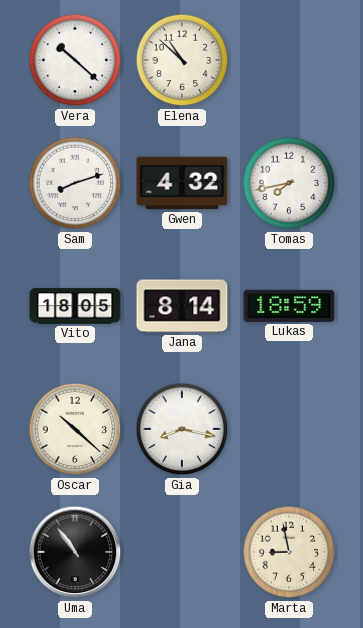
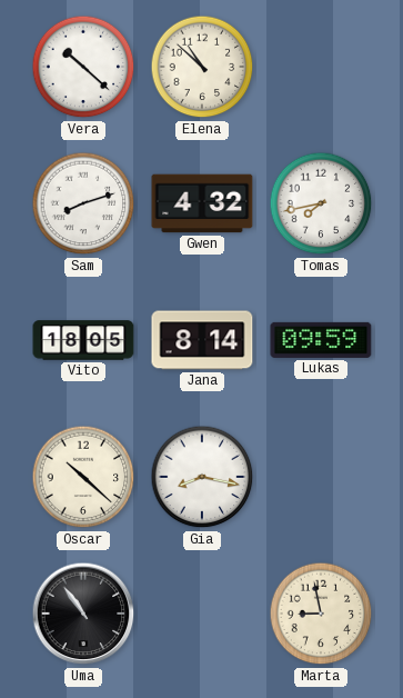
Lukas: 18:59 -> 09:59 (321, 340)
